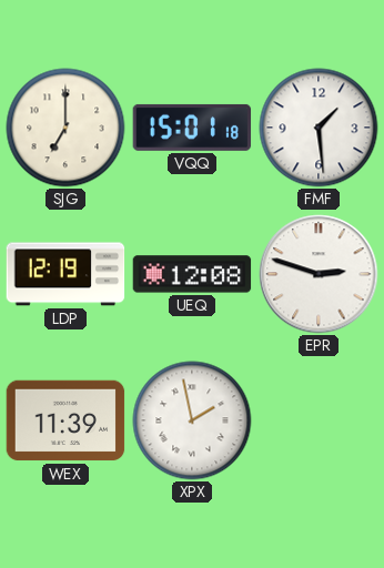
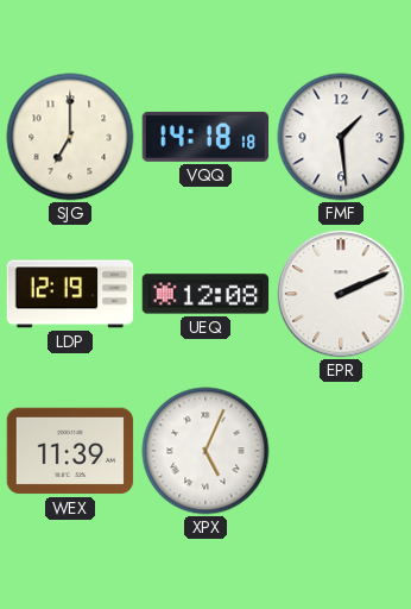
VQQ: 15:01 -> 14:18 (205, 137)
EPR: 2:48 -> 2:11 (341, 294)
XPX: 1:58 -> 5:04 (205, 451)
